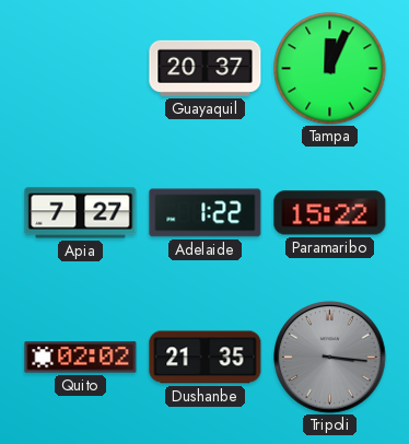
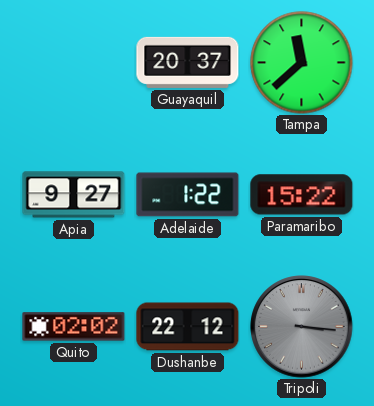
Tampa: 12:04 -> 11:38 (302, 63)
Apia: 7:27 -> 9:27 (74, 195)
Dushanbe: 21:35 -> 22:12 (188, 327)
